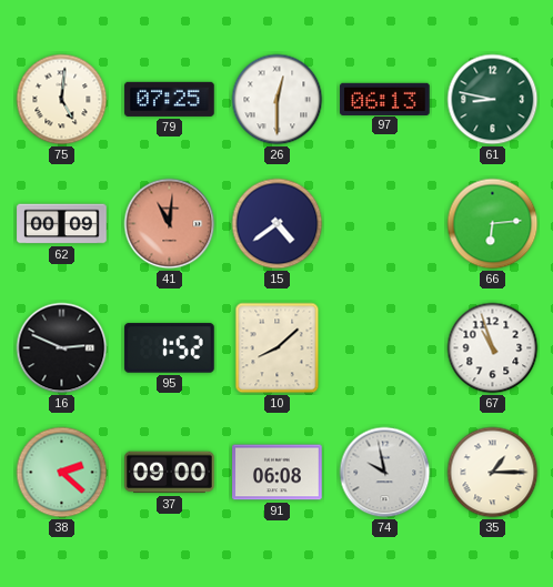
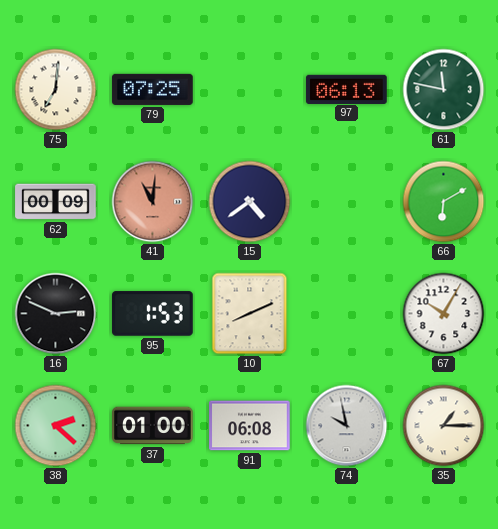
75: 5:01 -> 7:01 (56, 90)
26: 12:30 -> none (278, 100)
61: 8:47 -> 11:47 (444, 90)
66: 6:14 -> 6:10 (444, 202)
95: 1:52 -> 1:53 (153, 314)
10: 8:08 -> 8:11 (250, 314)
67: 10:57 -> 10:05 (444, 314)
37: 09:00 -> 01:00 (153, 426)
